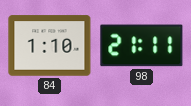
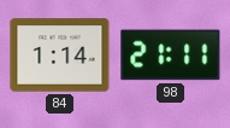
84: 1:10 -> 1:14 (60, 56)
